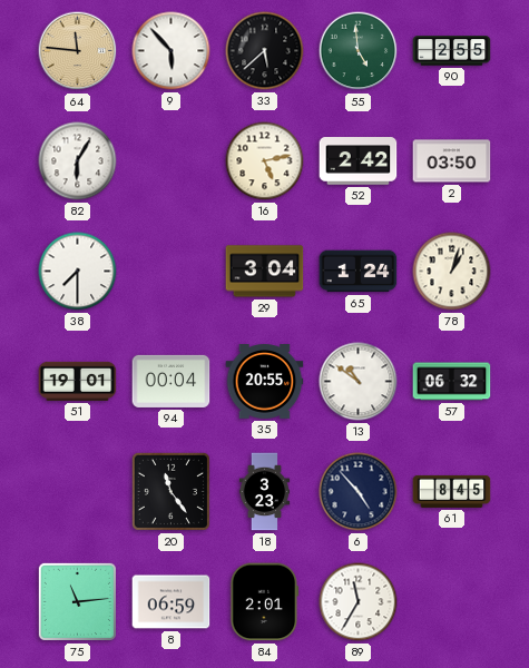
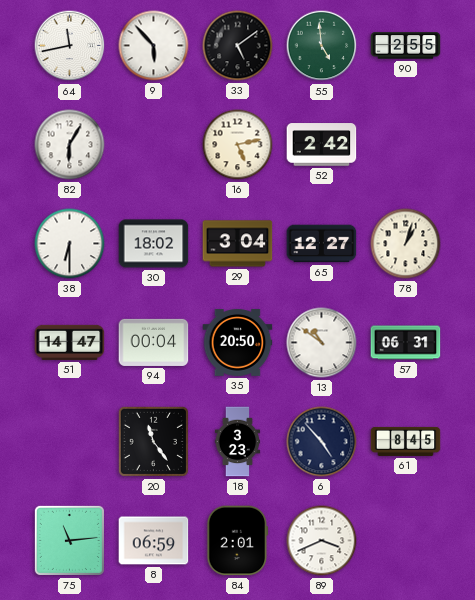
64: 11:46 -> 11:43 (70, 46)
64 dial: champagne -> white (70, 46)
33: 5:38 -> 5:09 (238, 46)
2: 03:50 -> none (452, 161)
38: 7:30 -> 6:30 (70, 244)
30: none -> 18:02 (154, 244)
65: 1:24 -> 12:27 (322, 244)
51: 19:01 -> 14:47 (70, 342)
35: 20:55 -> 20:50 (238, 343)
57: 06:32 -> 06:31 (406, 343)
89: 11:35 -> 3:41 (322, 541)
